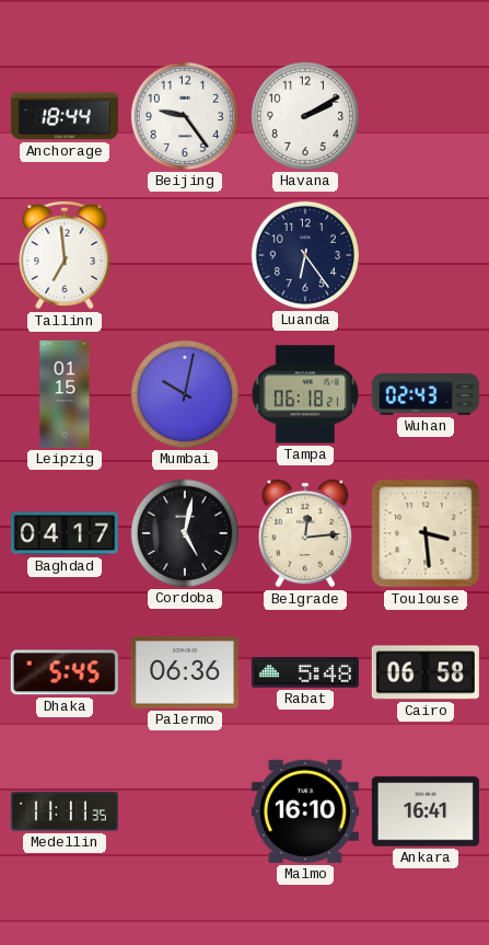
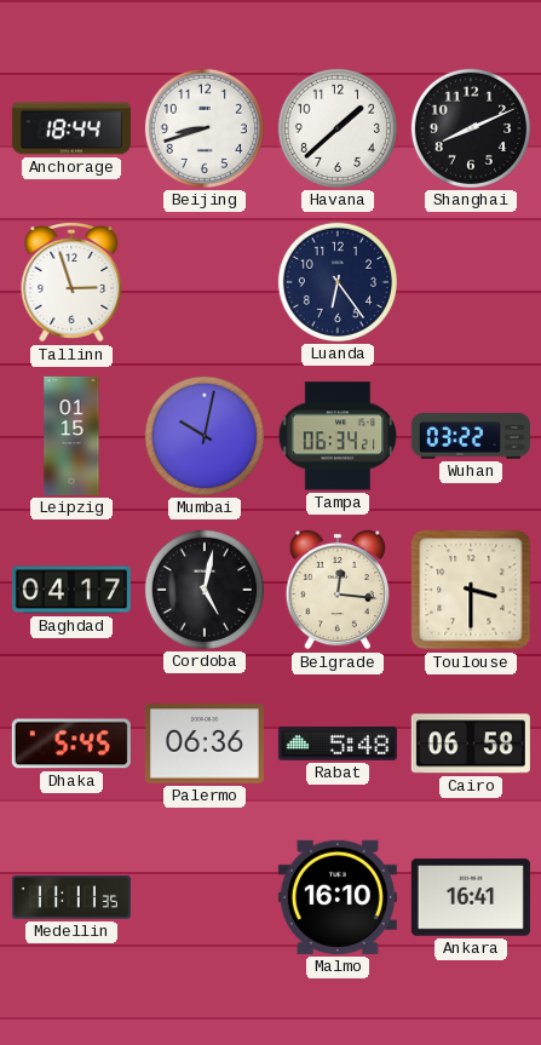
Beijing: 9:24 -> 8:42 (205, 128)
Havana: 2:10 -> 1:38 (338, 128)
Shanghai: none -> 8:11 (471, 128)
Tallinn: 6:59 -> 2:57 (71, 283)
Tampa: 06:18 -> 06:34 (338, 436)
Wuhan: 02:43 -> 03:22 (471, 436)
Belgrade: 12:14 -> 12:16 (336, 590)
Toulouse: 3:29 -> 3:30 (471, 590)
